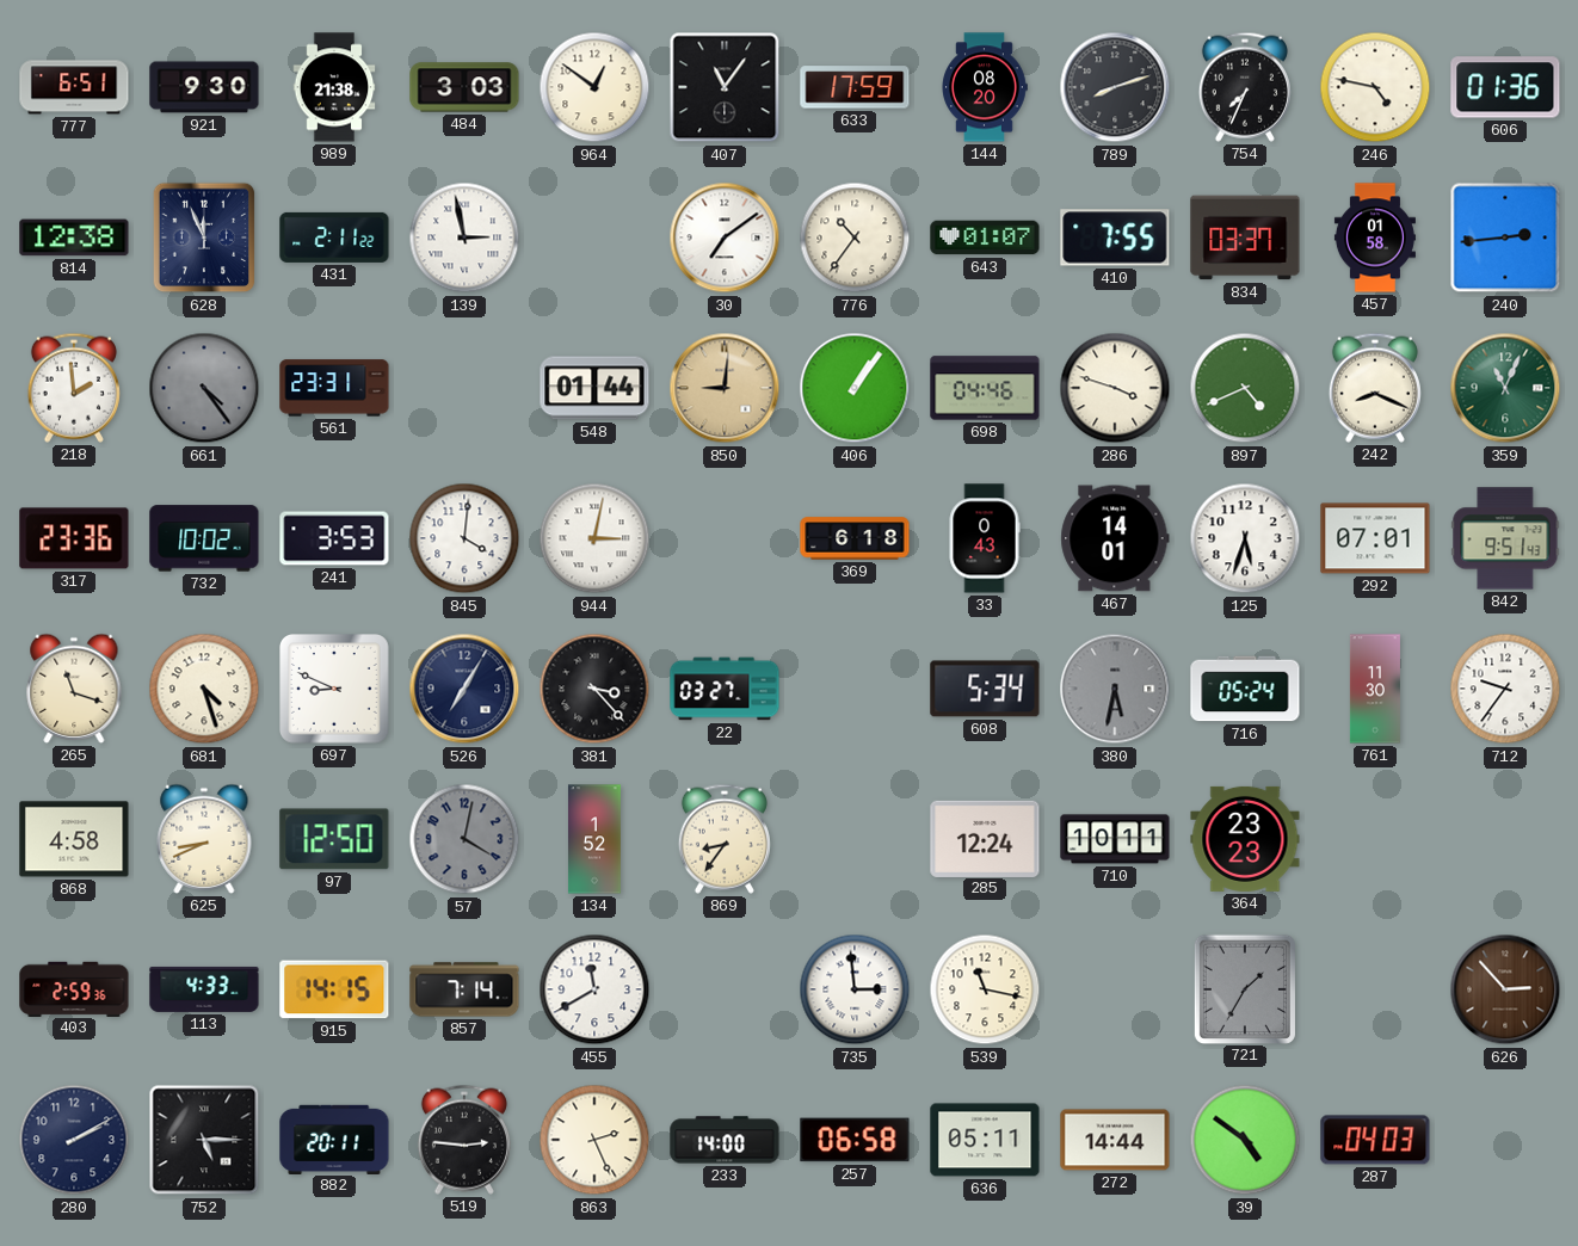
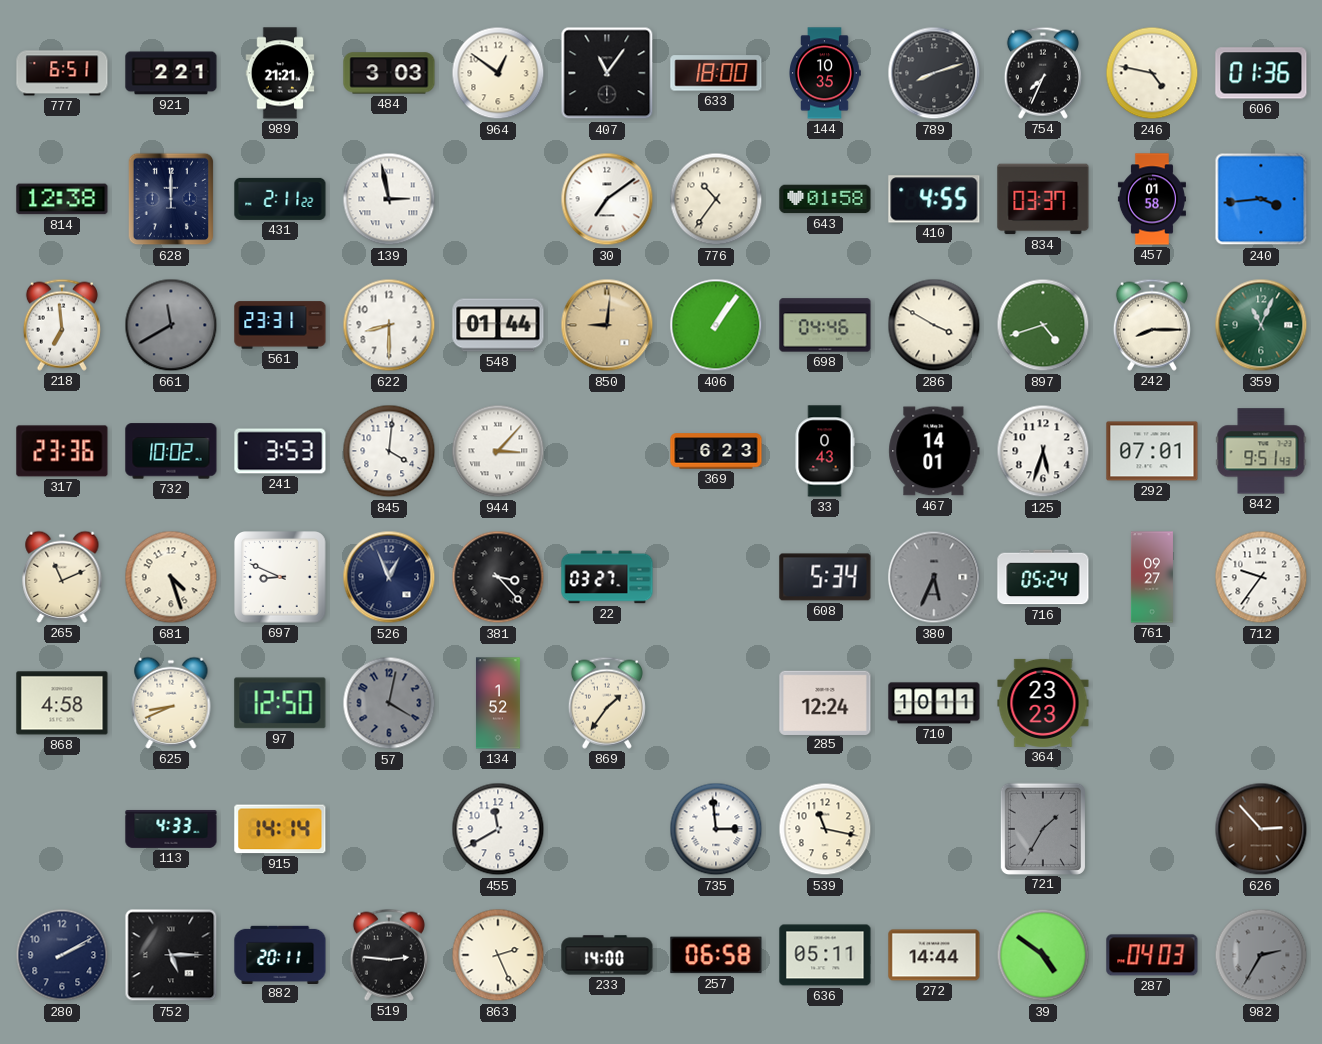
921: 9:30 -> 2:21 (171, 73)
989: 21:38 -> 21:21 (280, 73)
633: 17:59 -> 18:00 (716, 73)
144: 08:20 -> 10:35 (825, 73)
628: 11:56 -> 12:00 (171, 199)
643: 01:07 -> 01:58 (825, 199)
410: 7:55 -> 4:55 (934, 199)
240: 2:44 -> 3:44 (1261, 199)
218: 1:59 -> 6:59 (62, 325)
661: 4:24 -> 11:40 (171, 325)
622: none -> 8:30 (389, 325)
286: 3:48 -> 3:50 (934, 325)
897: 4:41 -> 4:42 (1043, 325)
242: 8:19 -> 8:15 (1152, 325)
944: 3:02 -> 3:07 (498, 451)
369: 6:18 -> 6:23 (716, 451)
265: 11:18 -> 11:11 (62, 577)
526: 7:05 -> 12:56 (389, 577)
380: 5:32 -> 5:34 (934, 577)
761: 11:30 -> 09:27 (1152, 577)
869: 8:36 -> 1:36 (607, 703)
403: 2:59 -> none (74, 988)
915: 14:15 -> 14:14 (280, 829)
857: 7:14 -> none (464, 989)
982: none -> 2:35 (1261, 955)
